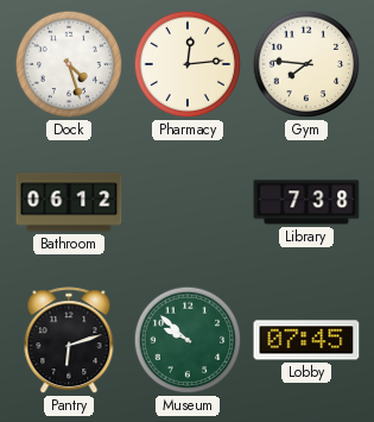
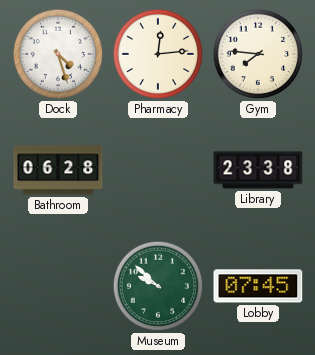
Bathroom: 06:12 -> 06:28 (58, 170)
Library: 7:38 -> 23:38 (258, 170)
Pantry: 6:12 -> none (69, 341)
